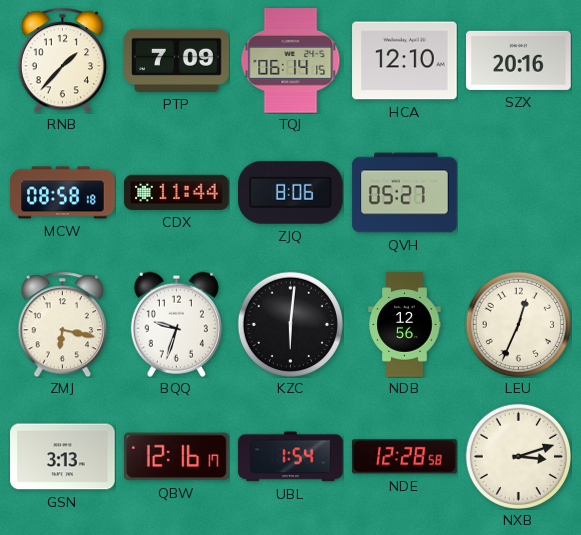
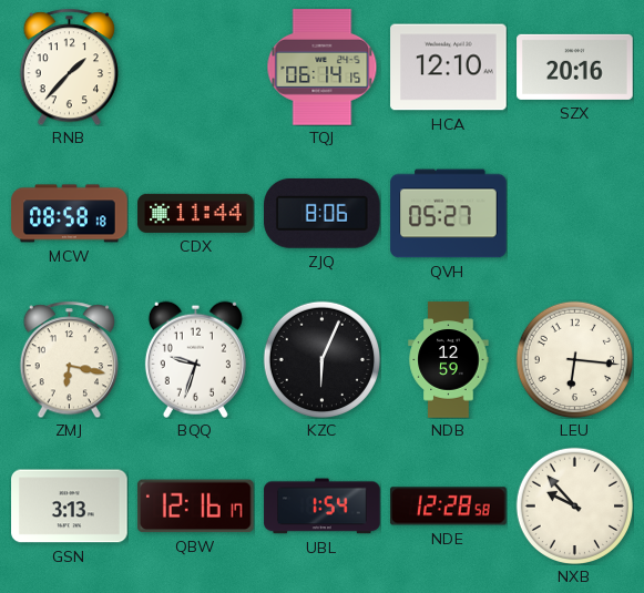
PTP: 7:09 -> none (177, 60)
KZC: 6:01 -> 6:04 (321, 359)
NDB: 12:56 -> 12:59 (449, 360)
LEU: 12:34 -> 6:16 (574, 359)
NXB: 3:12 -> 9:53 (574, 505)
